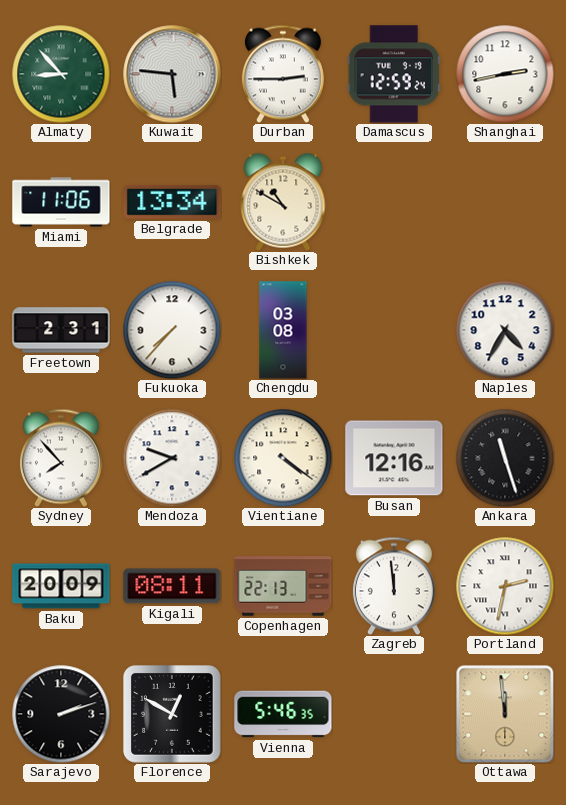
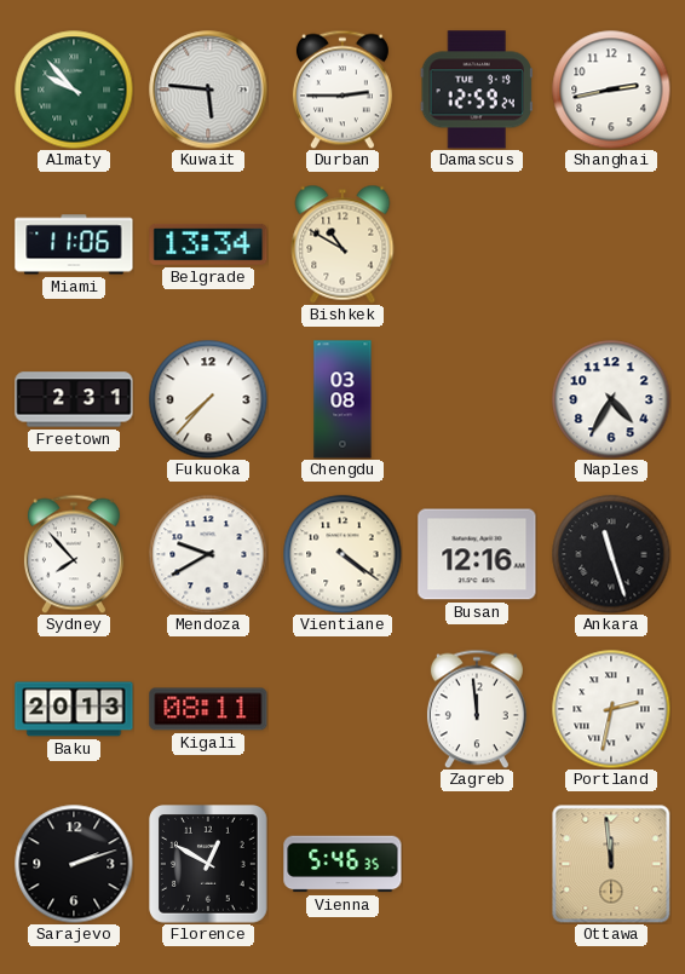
Almaty: 8:53 -> 9:53 (74, 90)
Baku: 20:09 -> 20:13 (74, 709)
Copenhagen: 22:13 -> none (283, 586)
